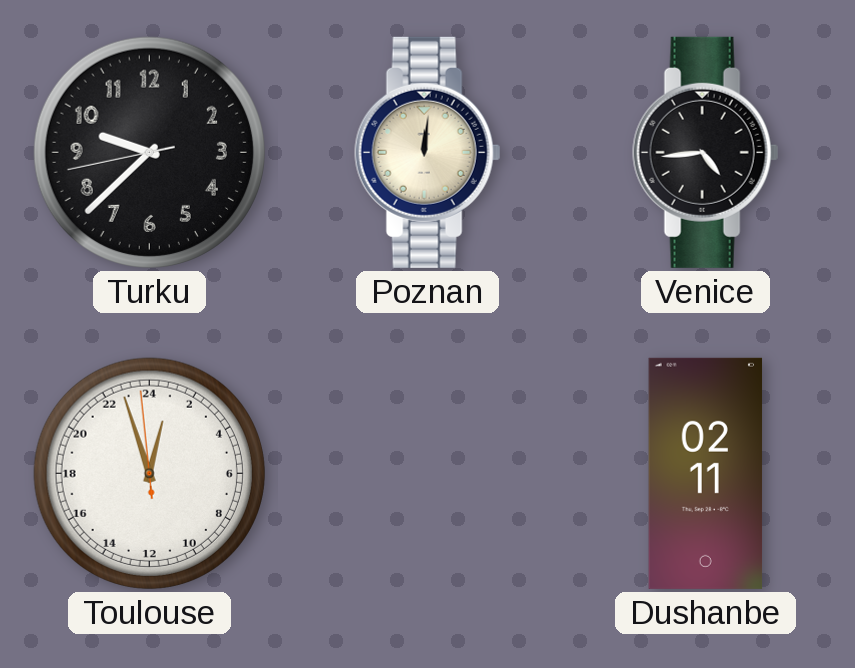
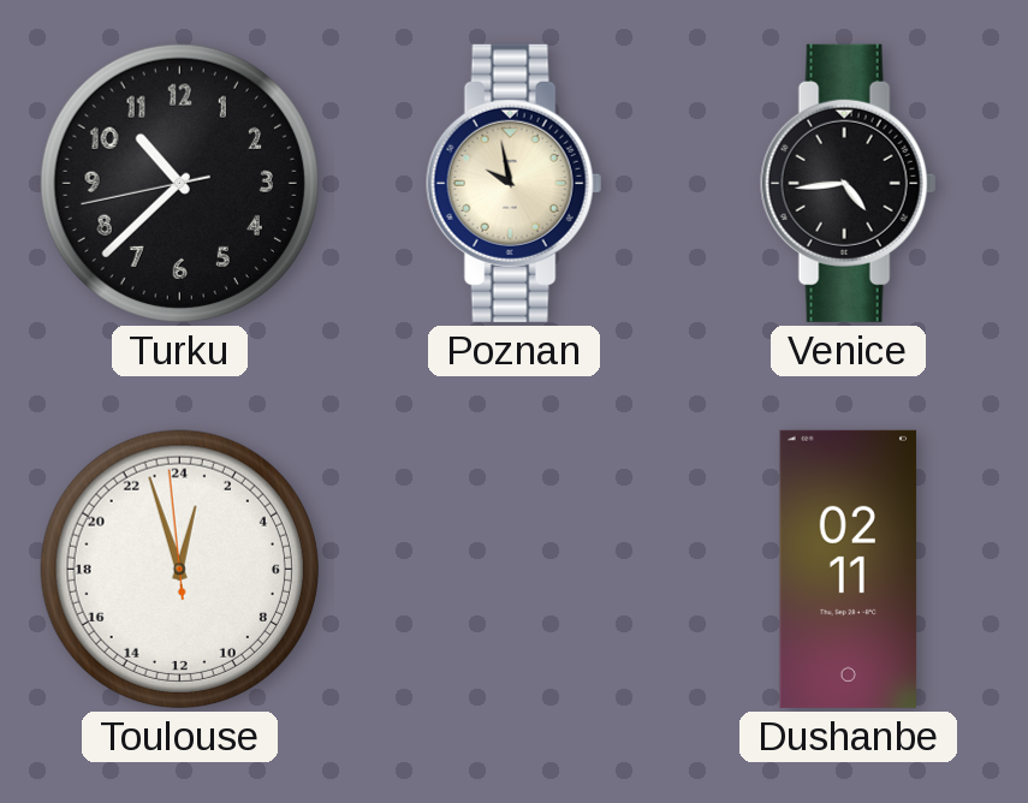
Turku: 9:37 -> 10:37 (179, 183)
Poznan: 12:01 -> 9:58 (515, 183)
